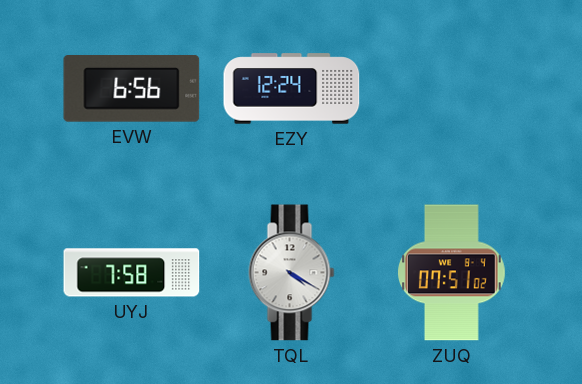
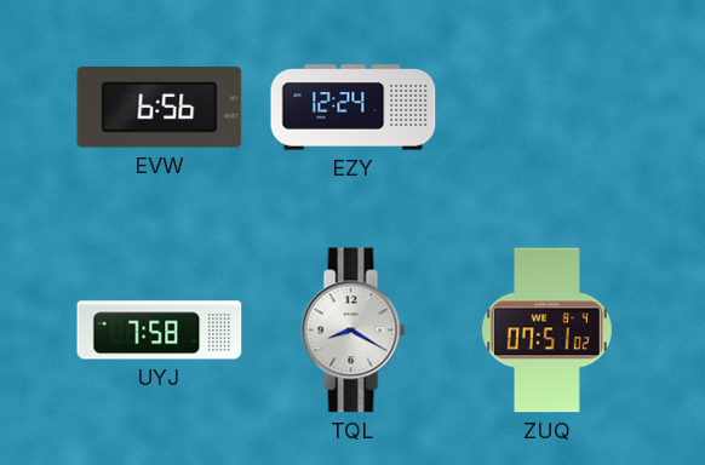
TQL: 4:20 -> 8:20 (354, 331)
